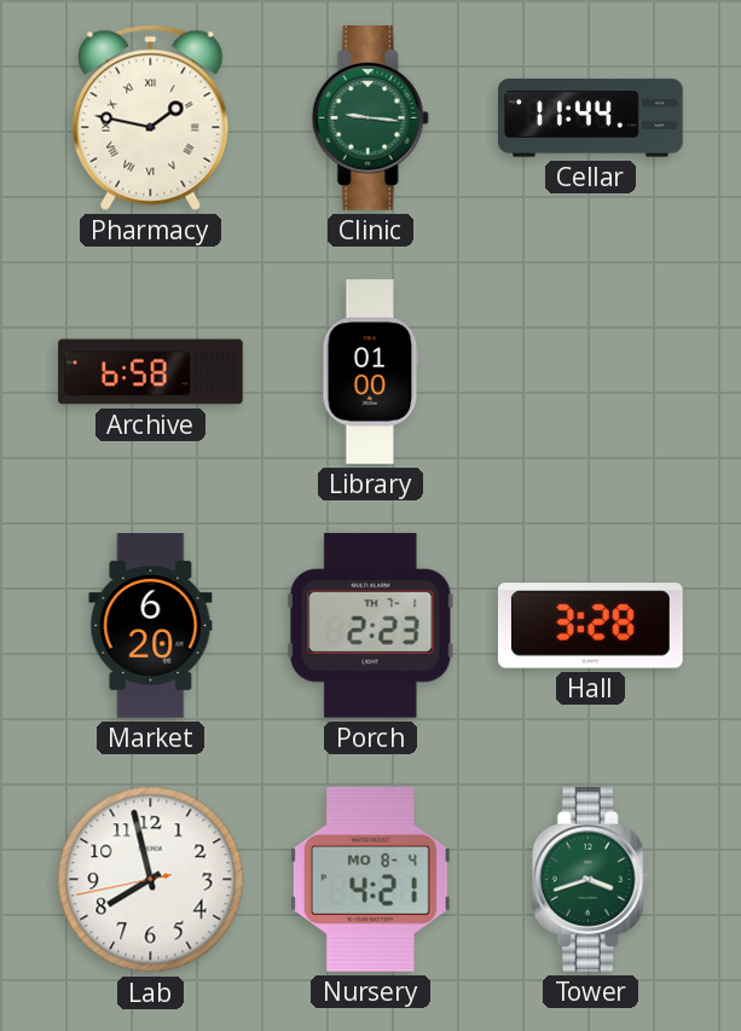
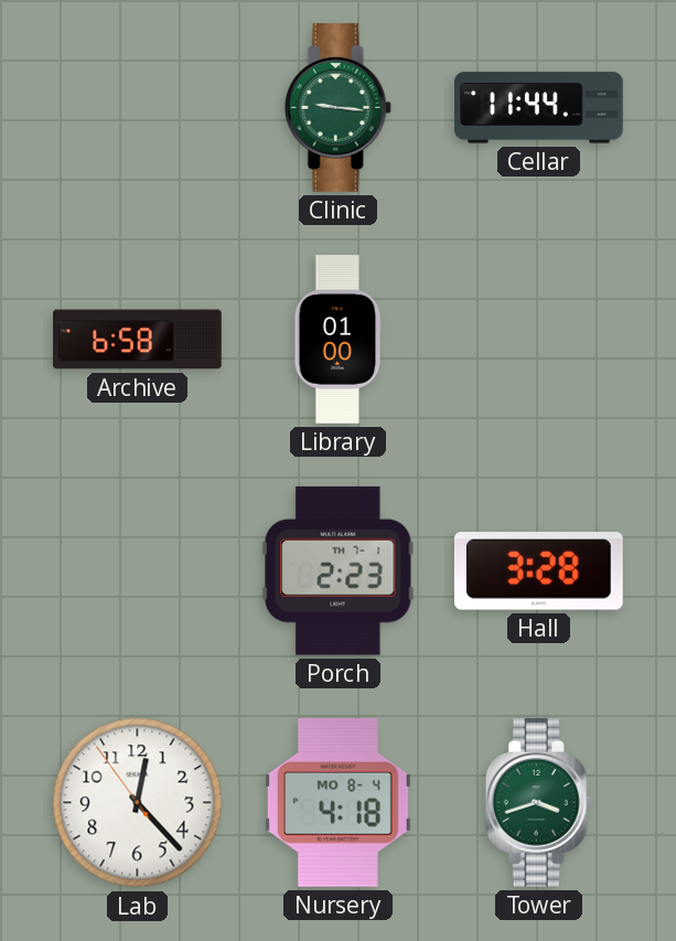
Pharmacy: 1:47 -> none (151, 117)
Market: 6:20 -> none (151, 626)
Lab: 7:57 -> 12:22 (138, 803)
Nursery: 4:21 -> 4:18 (337, 802)
